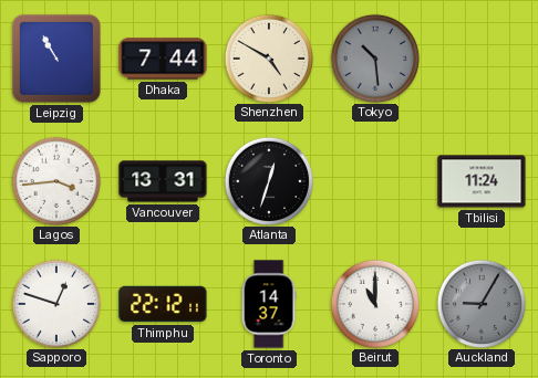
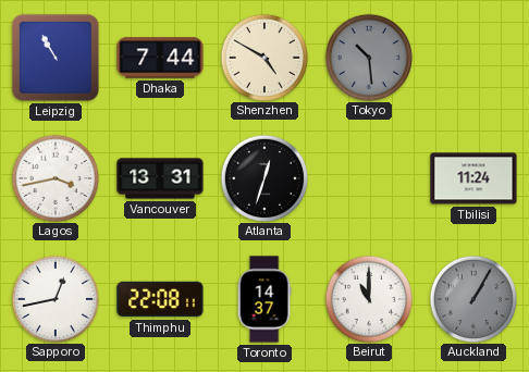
Lagos: 3:44 -> 3:43 (54, 177)
Sapporo: 12:48 -> 12:43 (54, 298)
Thimphu: 22:12 -> 22:08 (160, 299)
Auckland: 9:05 -> 1:05 (472, 298)
